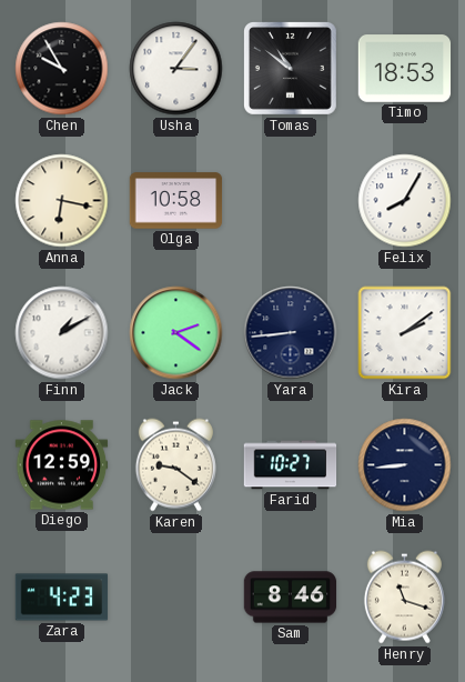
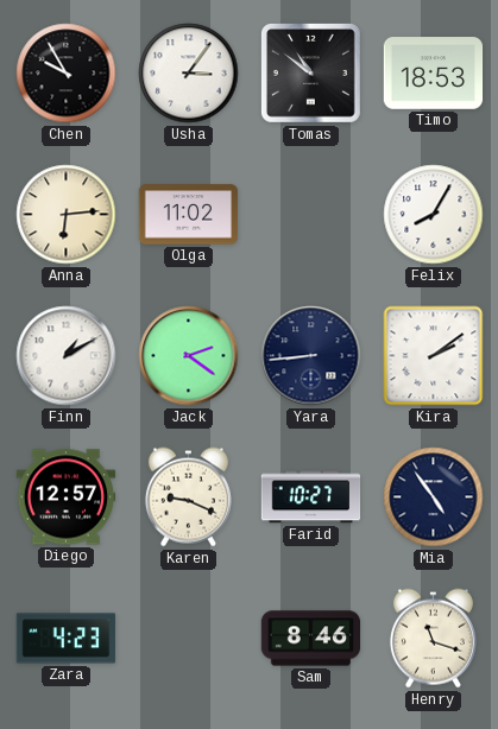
Anna: 6:17 -> 6:14 (67, 215)
Olga: 10:58 -> 11:02 (189, 215)
Diego: 12:59 -> 12:57 (67, 497)
Karen: 9:21 -> 9:19 (188, 497)
Mia: 8:44 -> 4:54 (434, 497)
